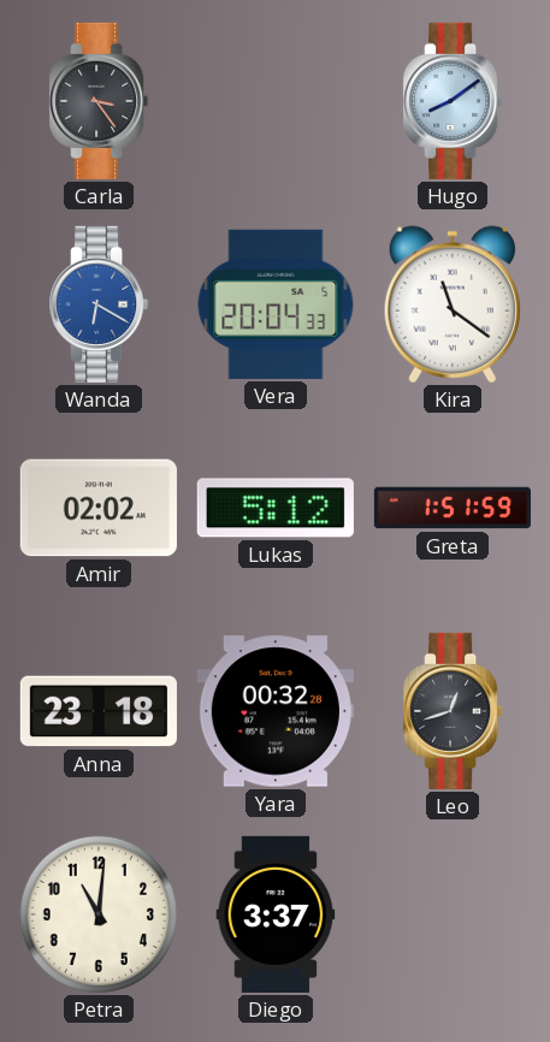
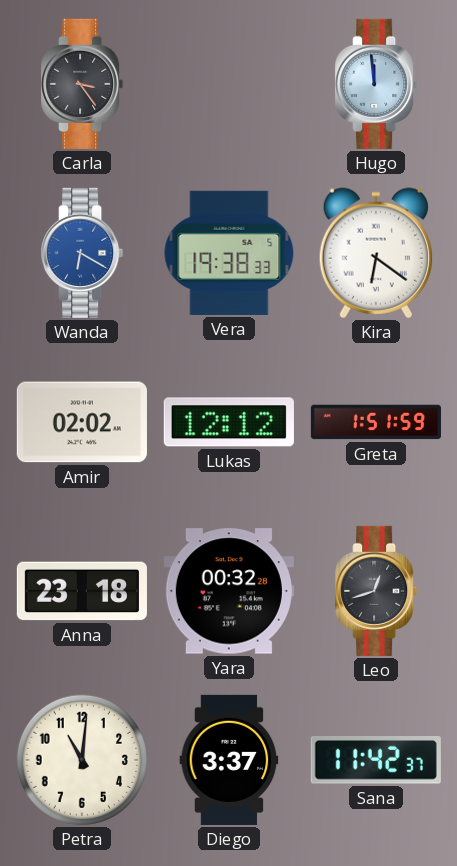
Hugo: 8:09 -> 11:59 (376, 84)
Vera: 20:04 -> 19:38 (229, 253)
Kira: 11:21 -> 6:21 (376, 253)
Lukas: 5:12 -> 12:12 (229, 422)
Sana: none -> 11:42 (376, 761)
